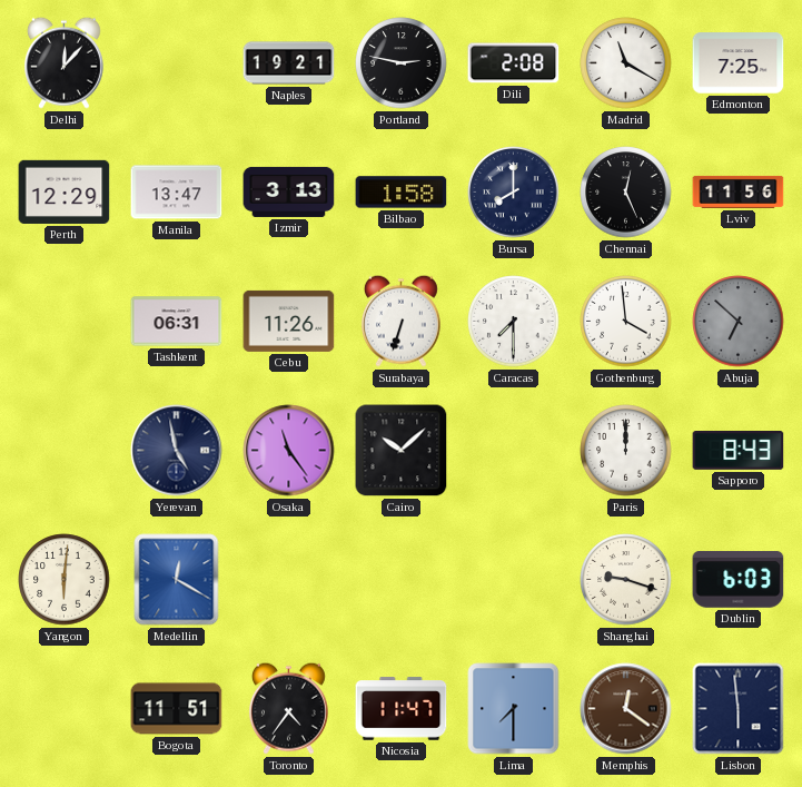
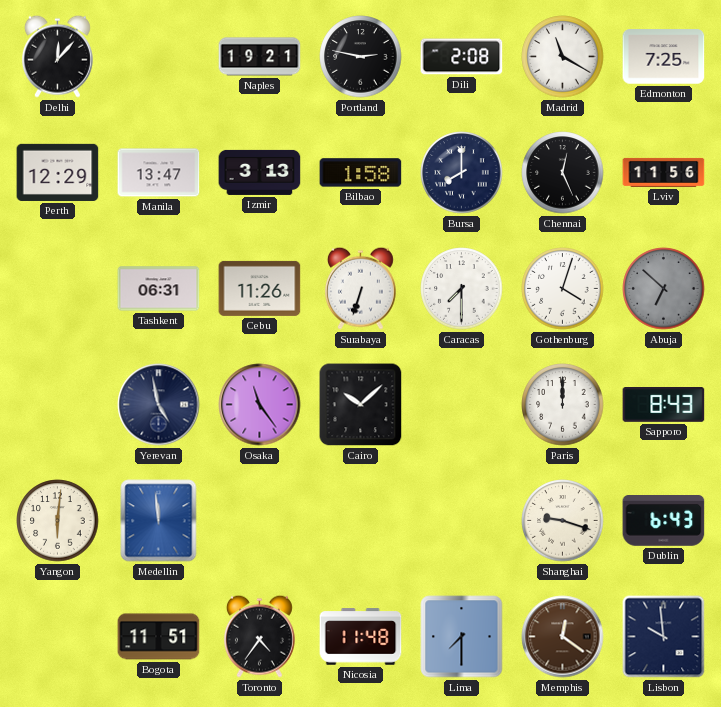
Gothenburg: 3:59 -> 4:03 (563, 289)
Medellin: 12:20 -> 11:59 (159, 521)
Dublin: 6:03 -> 6:43 (664, 521)
Nicosia: 11:47 -> 11:48 (361, 637)
Lisbon: 5:59 -> 9:59 (664, 637)
